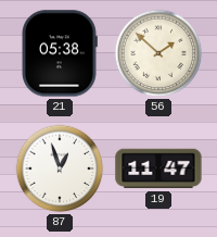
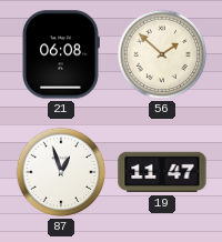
21: 05:38 -> 06:08 (61, 54)
